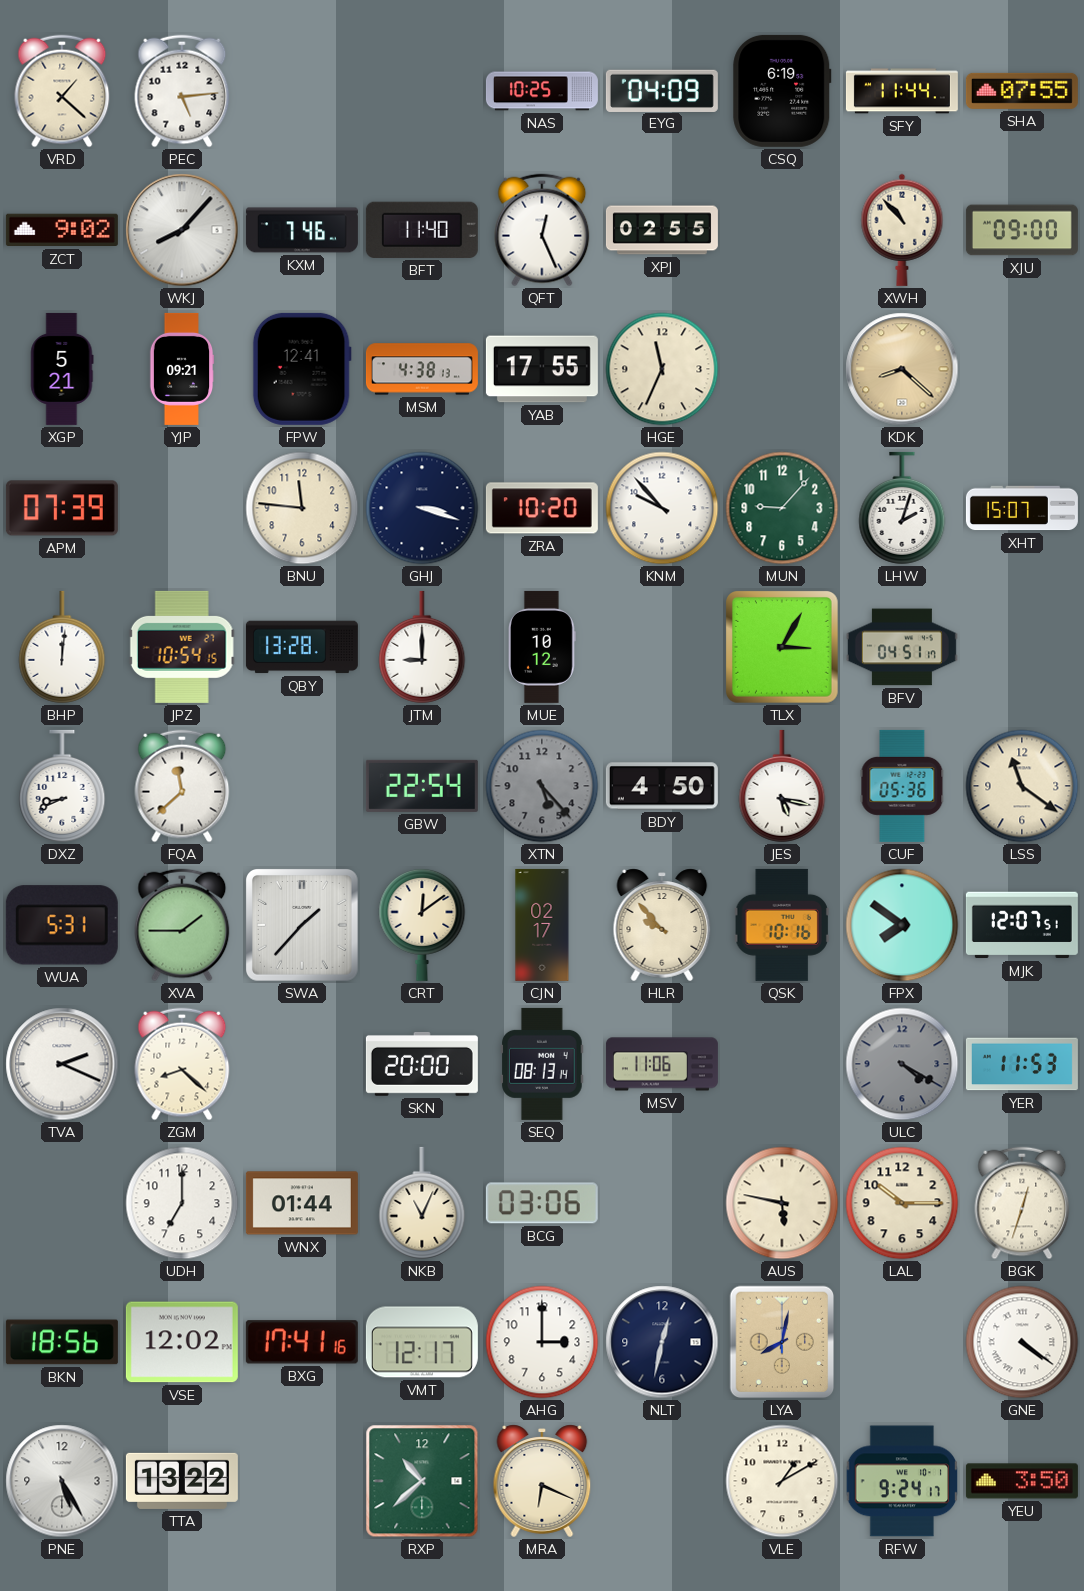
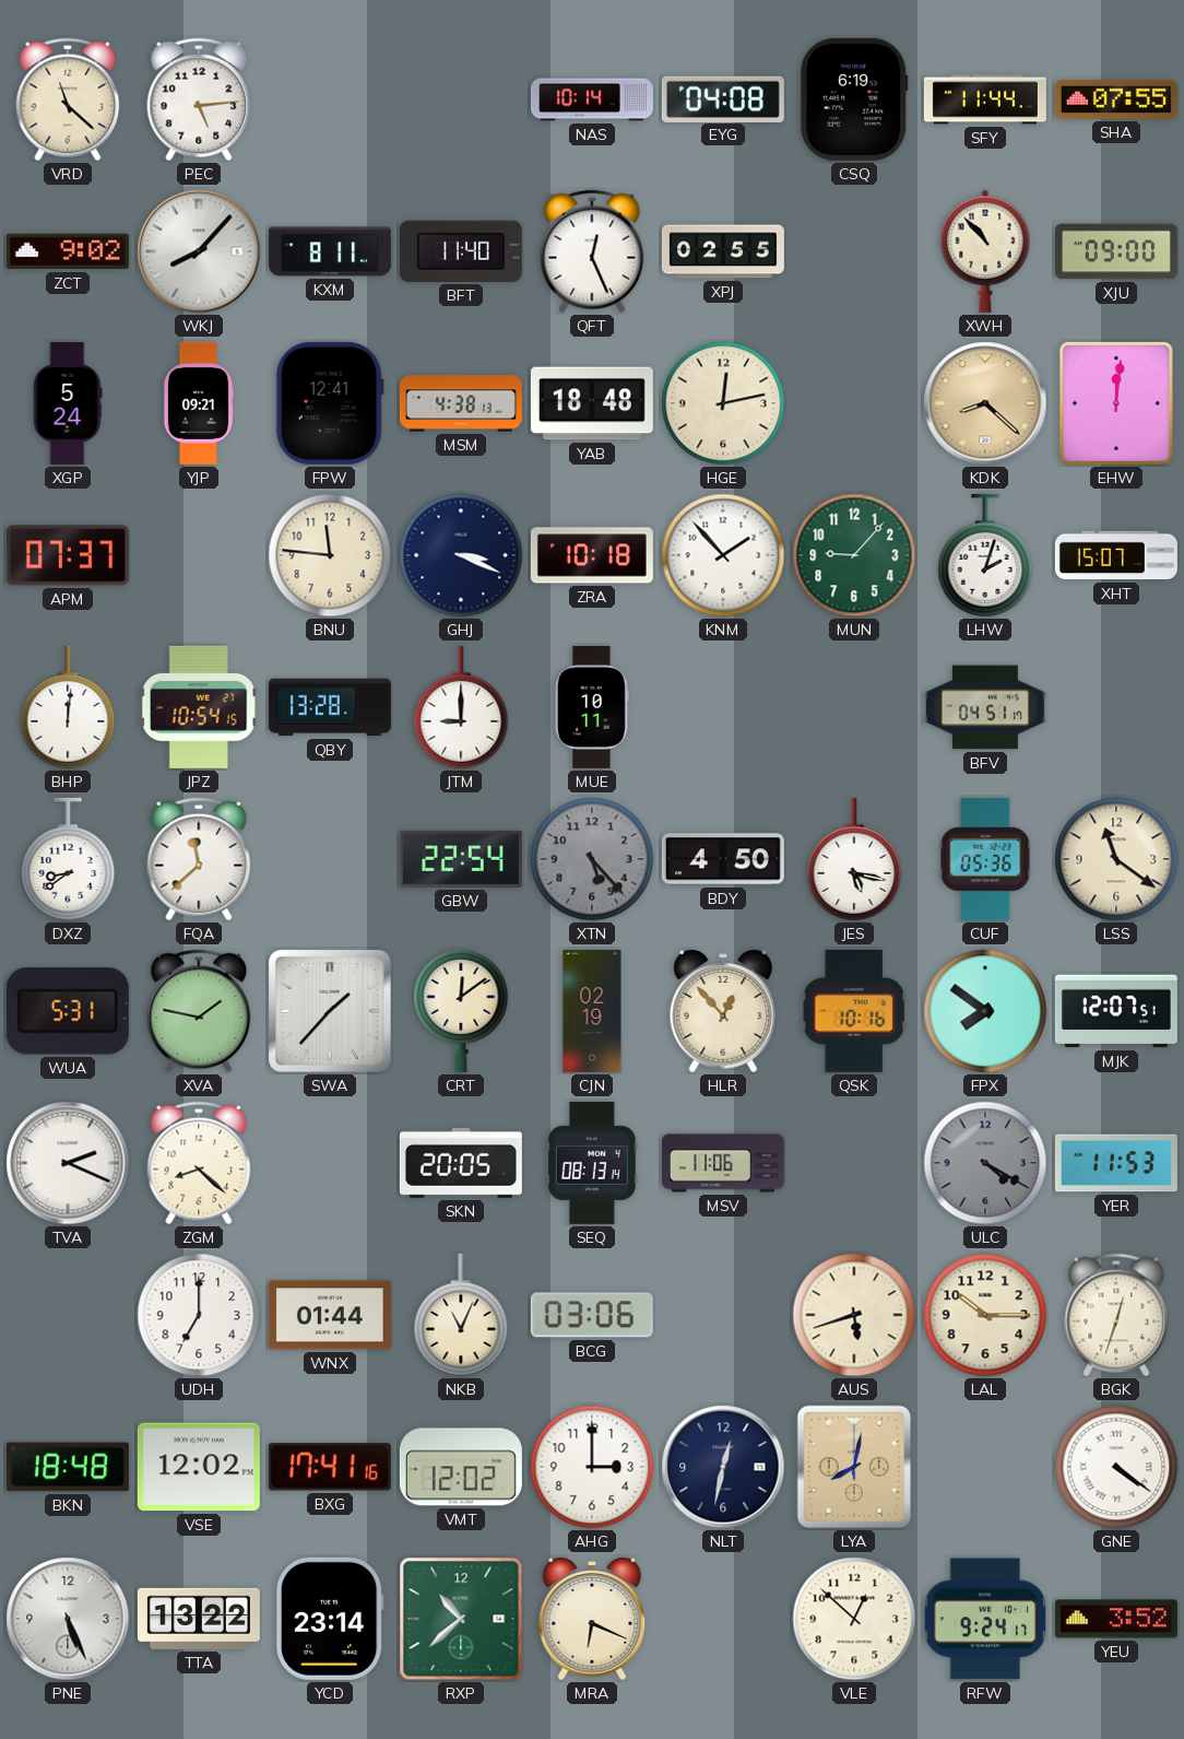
VRD: 1:22 -> 11:22 (68, 99)
NAS: 10:25 -> 10:14 (592, 99)
EYG: 04:09 -> 04:08 (723, 98)
KXM: 7:46 -> 8:11 (330, 251)
XGP: 5:21 -> 5:24 (68, 403)
YAB: 17:55 -> 18:48 (592, 403)
HGE: 11:34 -> 12:13 (723, 403)
EHW: none -> 12:01 (1116, 403)
APM: 07:39 -> 07:37 (68, 555)
GHJ: 3:18 -> 3:19 (461, 555)
ZRA: 10:20 -> 10:18 (592, 555)
KNM: 9:53 -> 1:53 (723, 555)
MUE: 10:12 -> 10:11 (592, 707)
TLX: 3:05 -> none (783, 648)
DXZ: 8:41 -> 8:39 (68, 859)
XVA: 1:45 -> 1:47 (199, 1011)
CJN: 02:17 -> 02:19 (592, 1011)
HLR: 9:53 -> 12:53 (723, 1011)
SKN: 20:00 -> 20:05 (461, 1163)
AUS: 5:47 -> 5:42 (854, 1315)
BKN: 18:56 -> 18:48 (68, 1467)
VMT: 12:17 -> 12:02 (461, 1467)
PNE: 5:25 -> 5:26 (68, 1619)
YCD: none -> 23:14 (330, 1619)
VLE: 1:10 -> 12:52 (854, 1619)
YEU: 3:50 -> 3:52 (1116, 1619)
